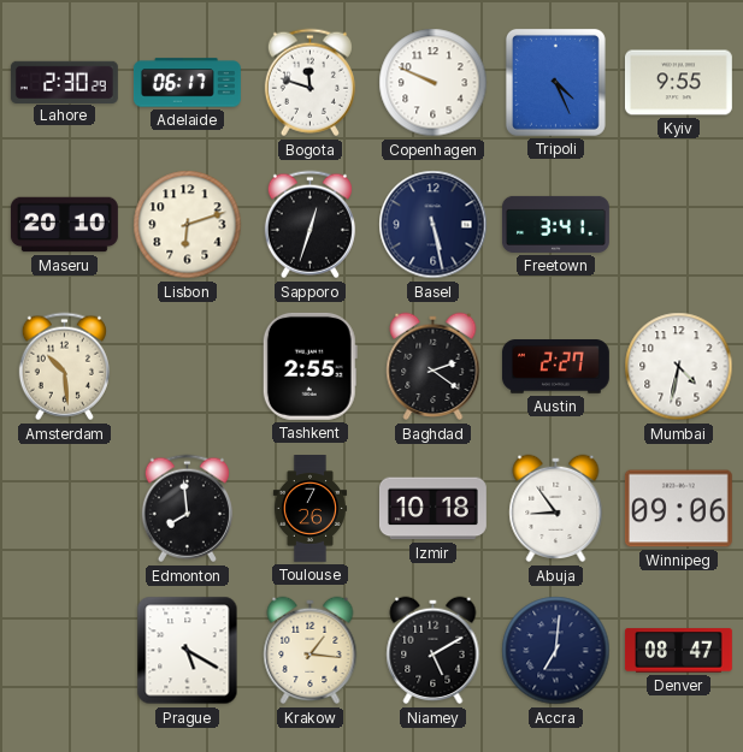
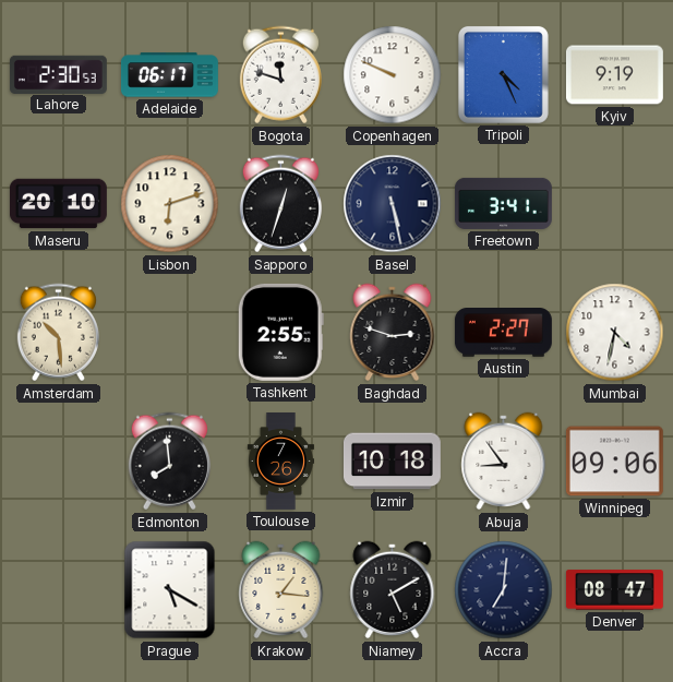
Lahore: 2:30:29 -> 2:30:53 (58, 74)
Kyiv: 9:55 -> 9:19 (614, 75)
Baghdad: 2:21 -> 2:48 (393, 333)
